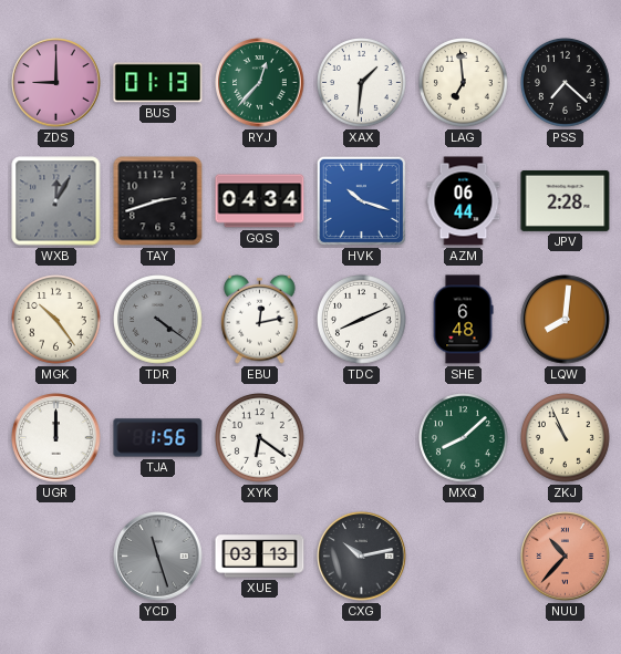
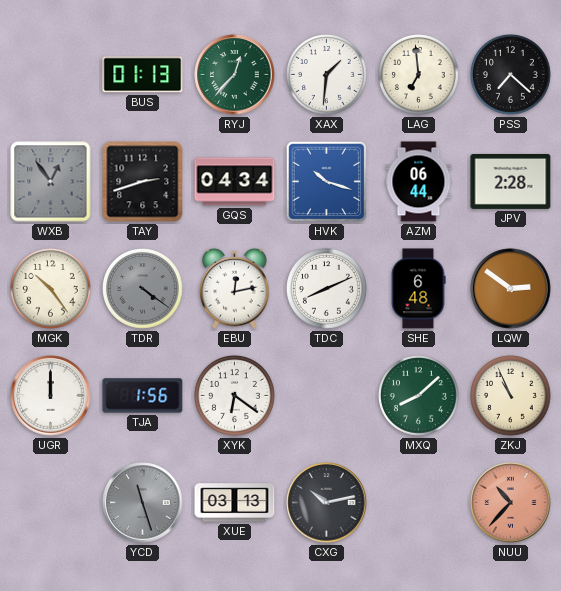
ZDS: 9:00 -> none (56, 83)
WXB: 12:05 -> 12:54 (51, 182)
LQW: 8:01 -> 2:51 (511, 289)
